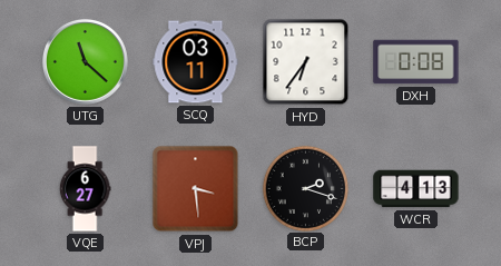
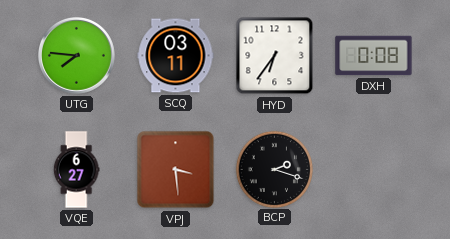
UTG: 11:22 -> 7:46 (76, 55)
WCR: 4:13 -> none (416, 189)
